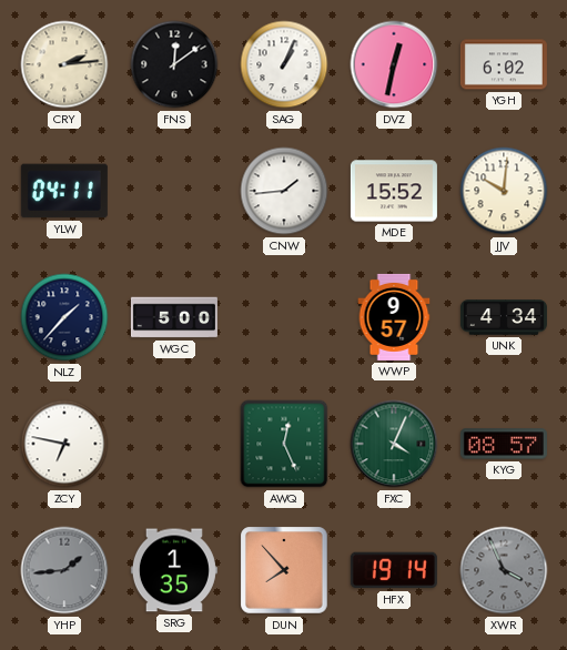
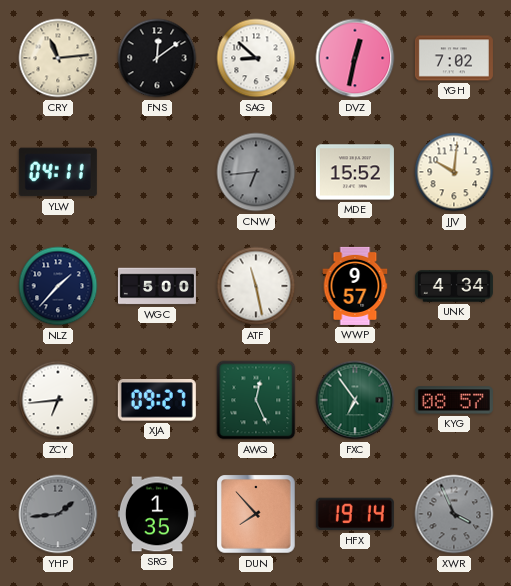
CRY: 2:14 -> 11:14 (58, 58)
SAG: 1:04 -> 8:52 (256, 58)
YGH: 6:02 -> 7:02 (454, 58)
CNW: 1:44 -> 6:44 (256, 172)
CNW dial: white -> grey (256, 172)
ATF: none -> 11:28 (256, 286)
ZCY: 6:47 -> 6:44 (58, 400)
XJA: none -> 09:27 (157, 401)
FXC: 4:04 -> 6:54 (355, 400)
